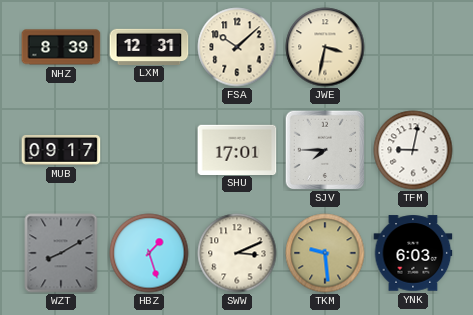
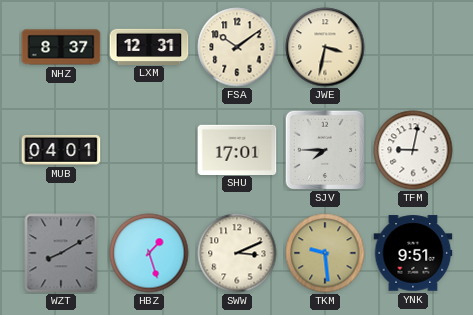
NHZ: 8:39 -> 8:37 (61, 47)
FSA: 10:08 -> 10:09 (237, 47)
MUB: 09:17 -> 04:01 (61, 151)
YNK: 6:03 -> 9:51 (413, 253)
